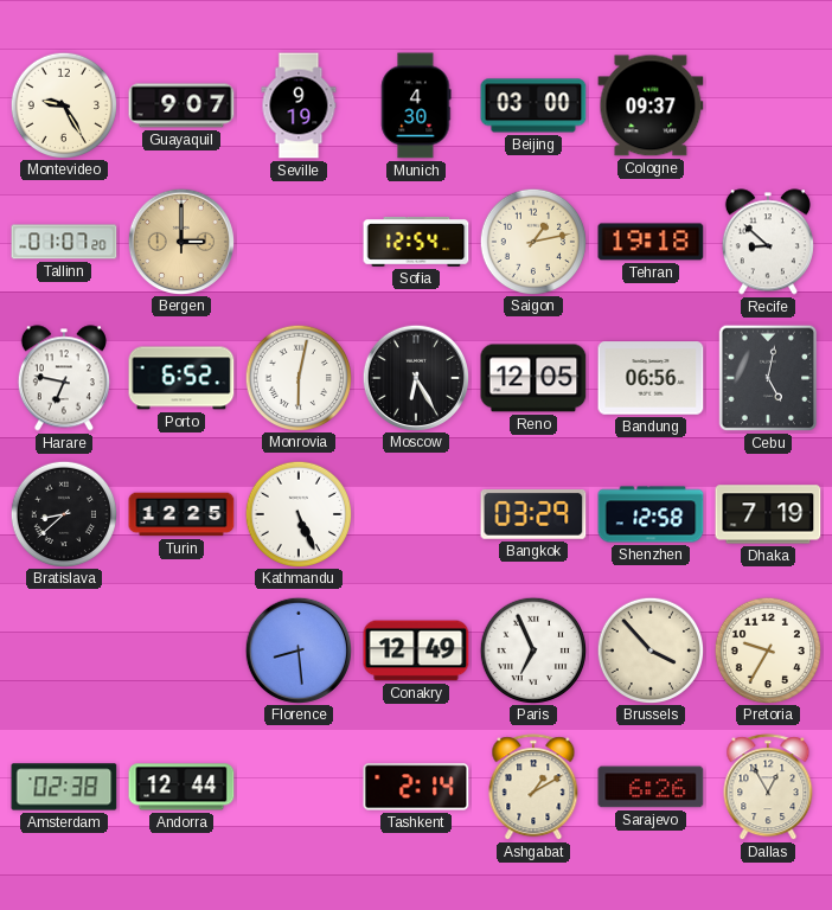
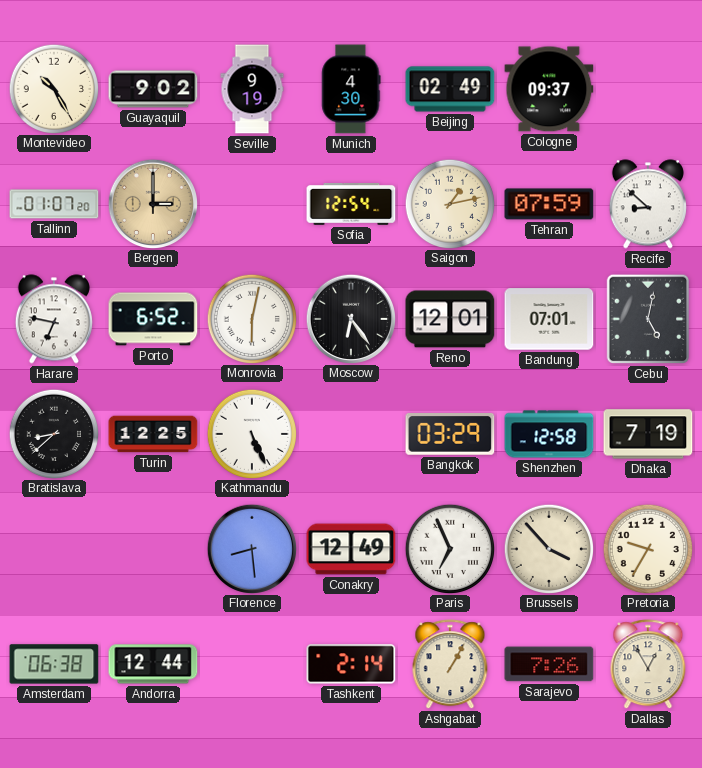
Montevideo: 9:25 -> 10:25 (53, 88)
Guayaquil: 9:07 -> 9:02 (153, 89)
Beijing: 03:00 -> 02:49 (450, 89)
Tehran: 19:18 -> 07:59 (549, 204)
Moscow: 6:25 -> 6:24 (350, 318)
Reno: 12:05 -> 12:01 (450, 319)
Bandung: 06:56 -> 07:01 (549, 319)
Amsterdam: 02:38 -> 06:38 (54, 664)
Ashgabat: 1:10 -> 1:05 (450, 665)
Sarajevo: 6:26 -> 7:26 (549, 664)
